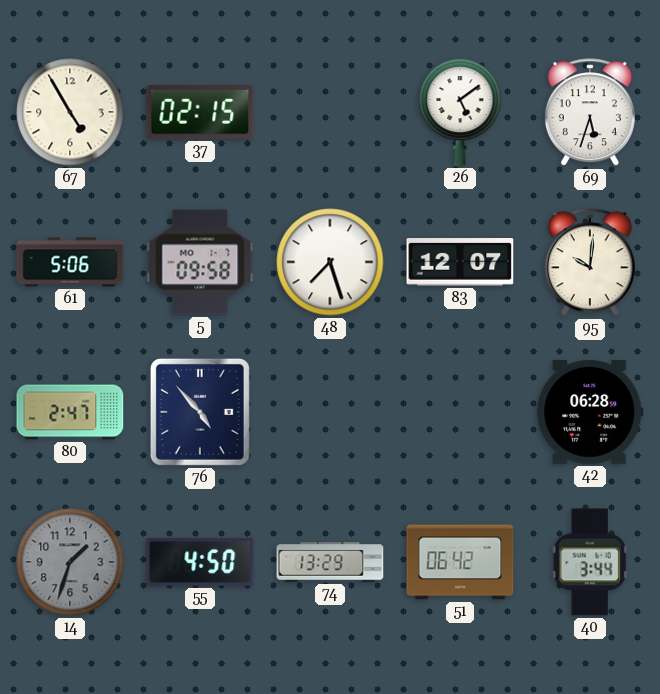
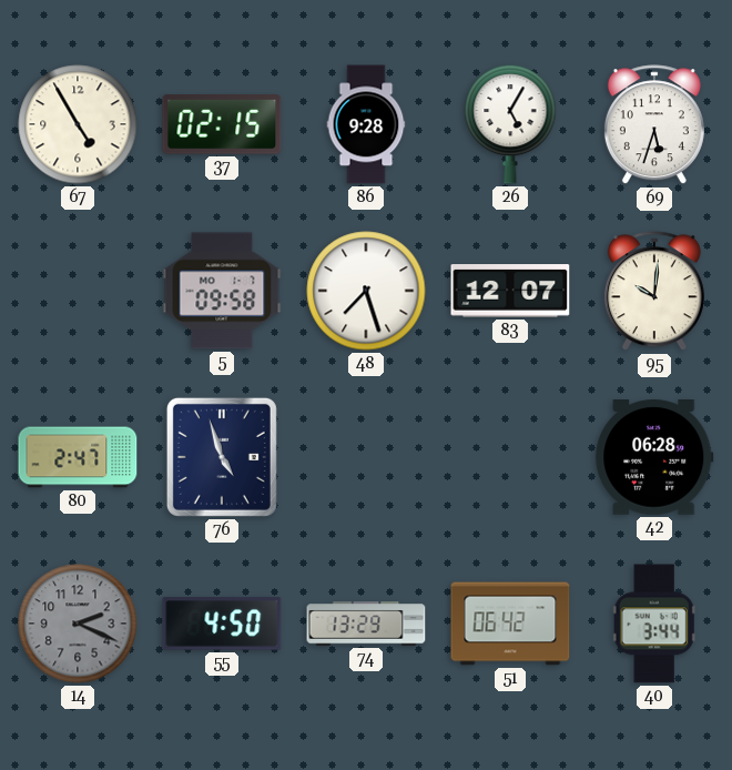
86: none -> 9:28 (366, 124)
26: 5:09 -> 5:05 (510, 124)
61: 5:06 -> none (70, 262)
76: 4:53 -> 4:57 (222, 457)
14: 1:33 -> 2:19 (78, 624)
